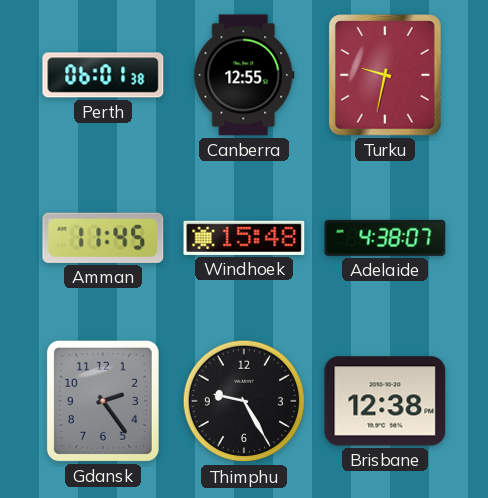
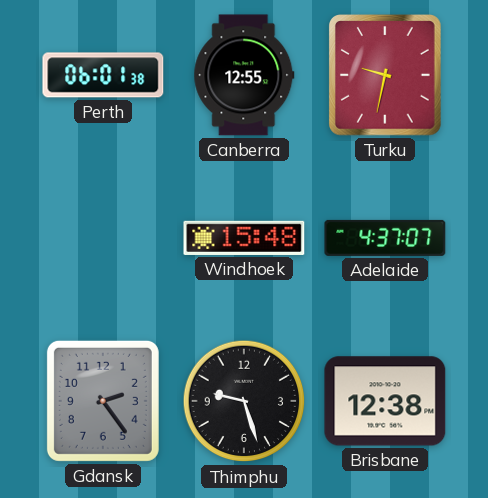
Amman: 11:45 -> none (103, 238)
Adelaide: 4:38 -> 4:37 (385, 238)
Thimphu: 9:25 -> 9:27 (244, 401)
